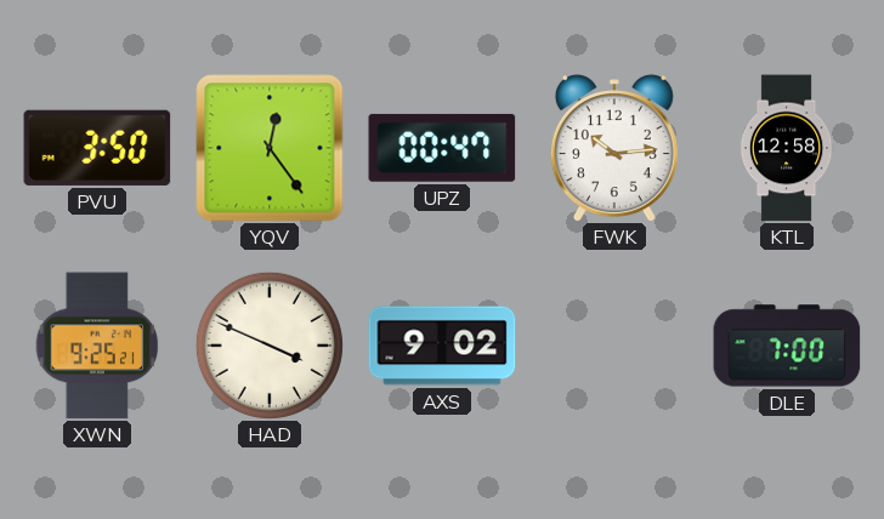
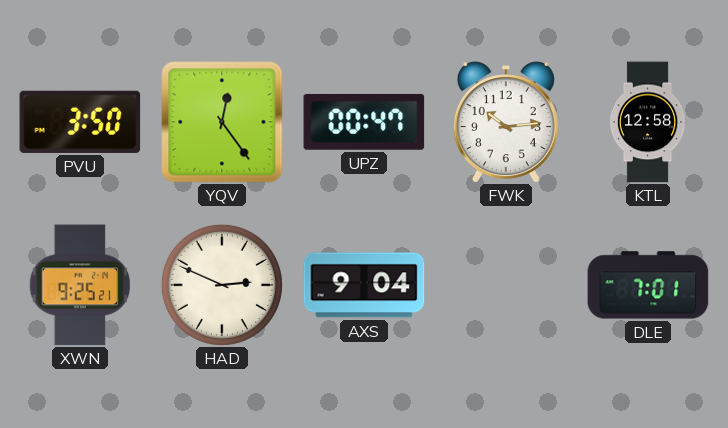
HAD: 3:49 -> 2:49 (222, 285)
AXS: 9:02 -> 9:04 (364, 285)
DLE: 7:00 -> 7:01 (648, 285)
